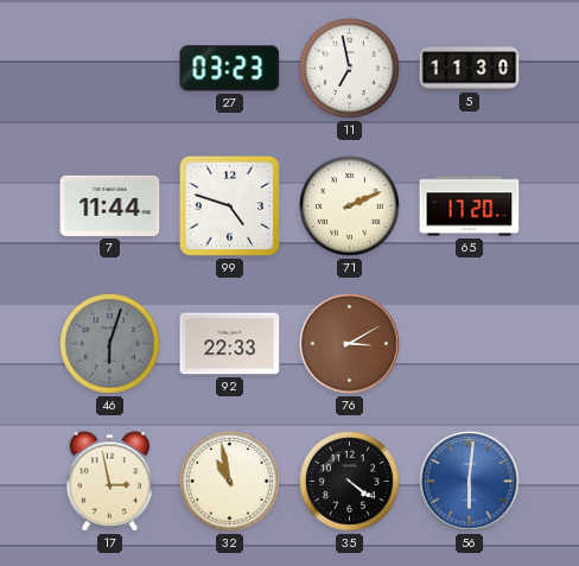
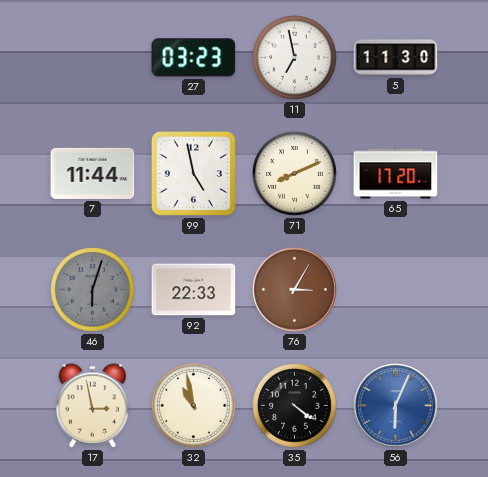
99: 4:48 -> 4:58 (193, 173)
71: 2:11 -> 8:11 (295, 174)
76: 3:10 -> 3:05 (295, 290)
56: 6:01 -> 6:04 (396, 406)
